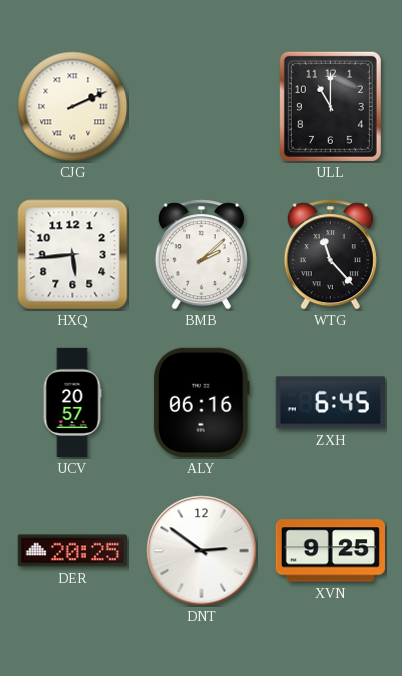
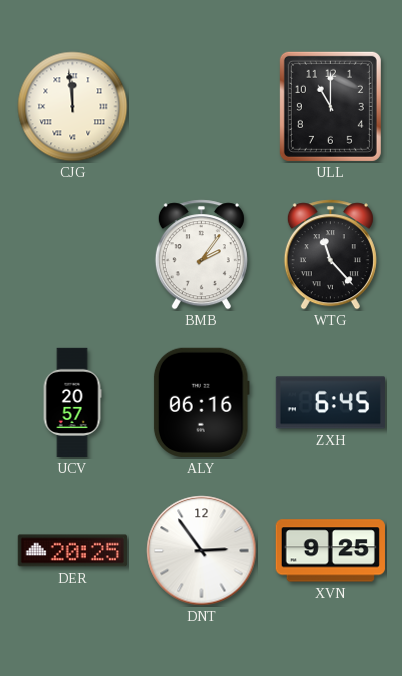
CJG: 2:11 -> 11:59 (73, 107)
HXQ: 5:44 -> none (73, 255)
BMB: 2:08 -> 2:06 (201, 255)
DNT: 2:51 -> 2:54 (202, 551)
